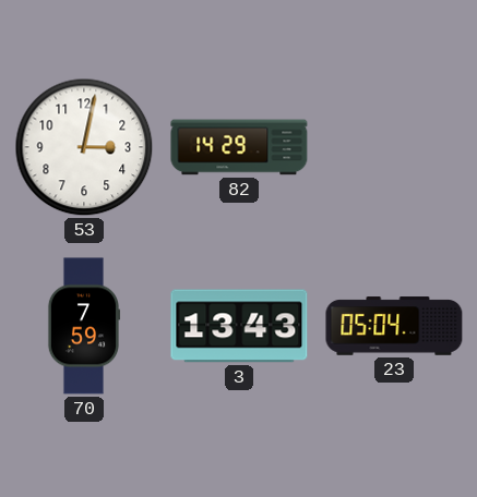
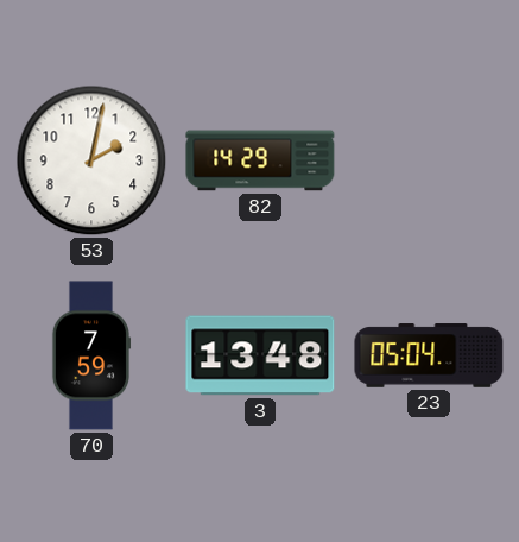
53: 3:02 -> 2:02 (91, 160)
3: 13:43 -> 13:48 (260, 355)
